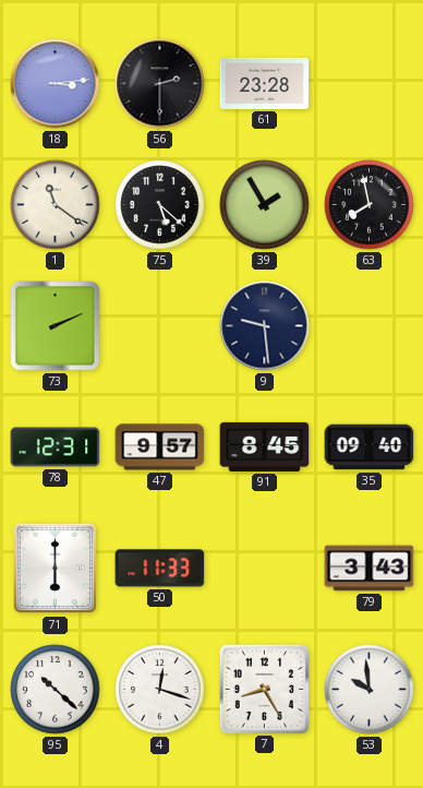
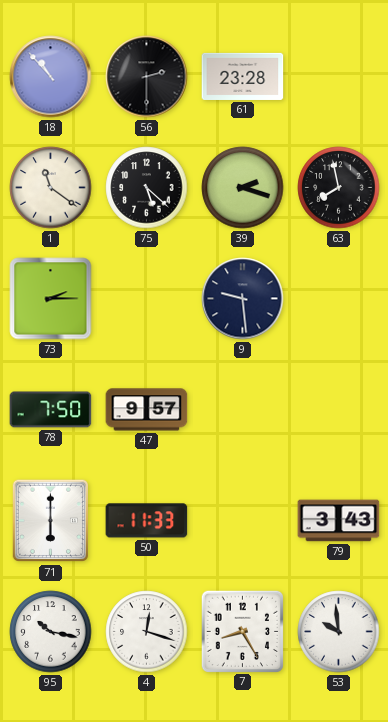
18: 3:14 -> 10:53 (51, 77)
39: 1:55 -> 2:18 (243, 188)
73: 2:11 -> 2:15 (51, 299)
78: 12:31 -> 7:50 (51, 410)
91: 8:45 -> none (265, 446)
35: 09:40 -> none (370, 447)
95: 10:22 -> 10:17 (51, 632)
